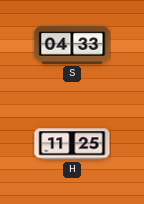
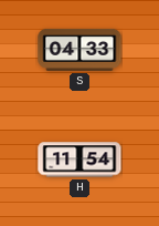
H: 11:25 -> 11:54 (79, 160)
